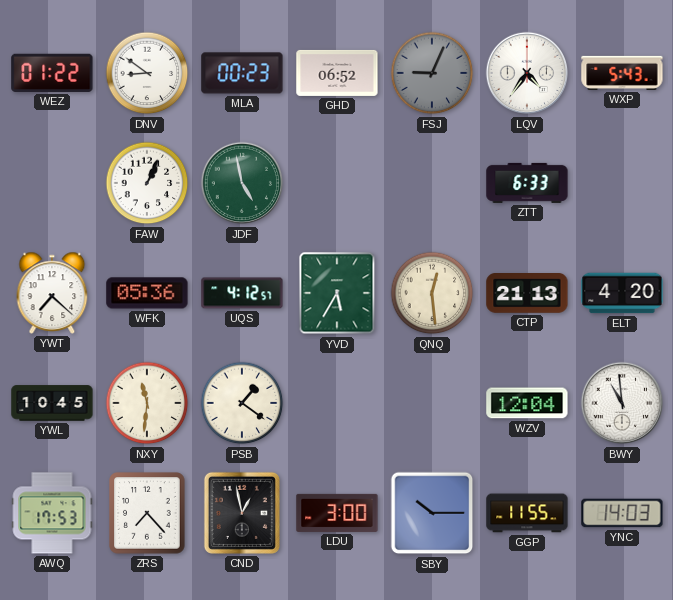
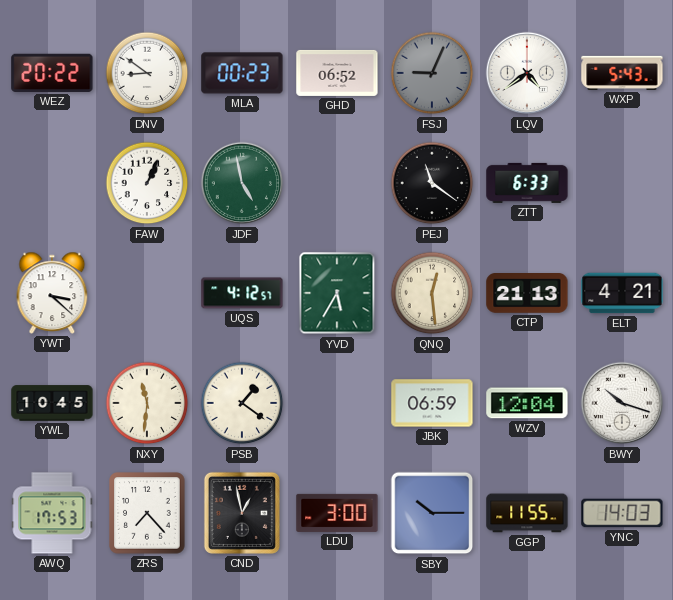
WEZ: 01:22 -> 20:22 (52, 73)
LQV: 4:36 -> 4:39 (527, 73)
PEJ: none -> 11:21 (432, 183)
YWT: 7:22 -> 3:22 (52, 293)
WFK: 05:36 -> none (147, 293)
ELT: 4:20 -> 4:21 (622, 293)
JBK: none -> 06:59 (432, 403)
BWY: 10:59 -> 10:18 (622, 403)
